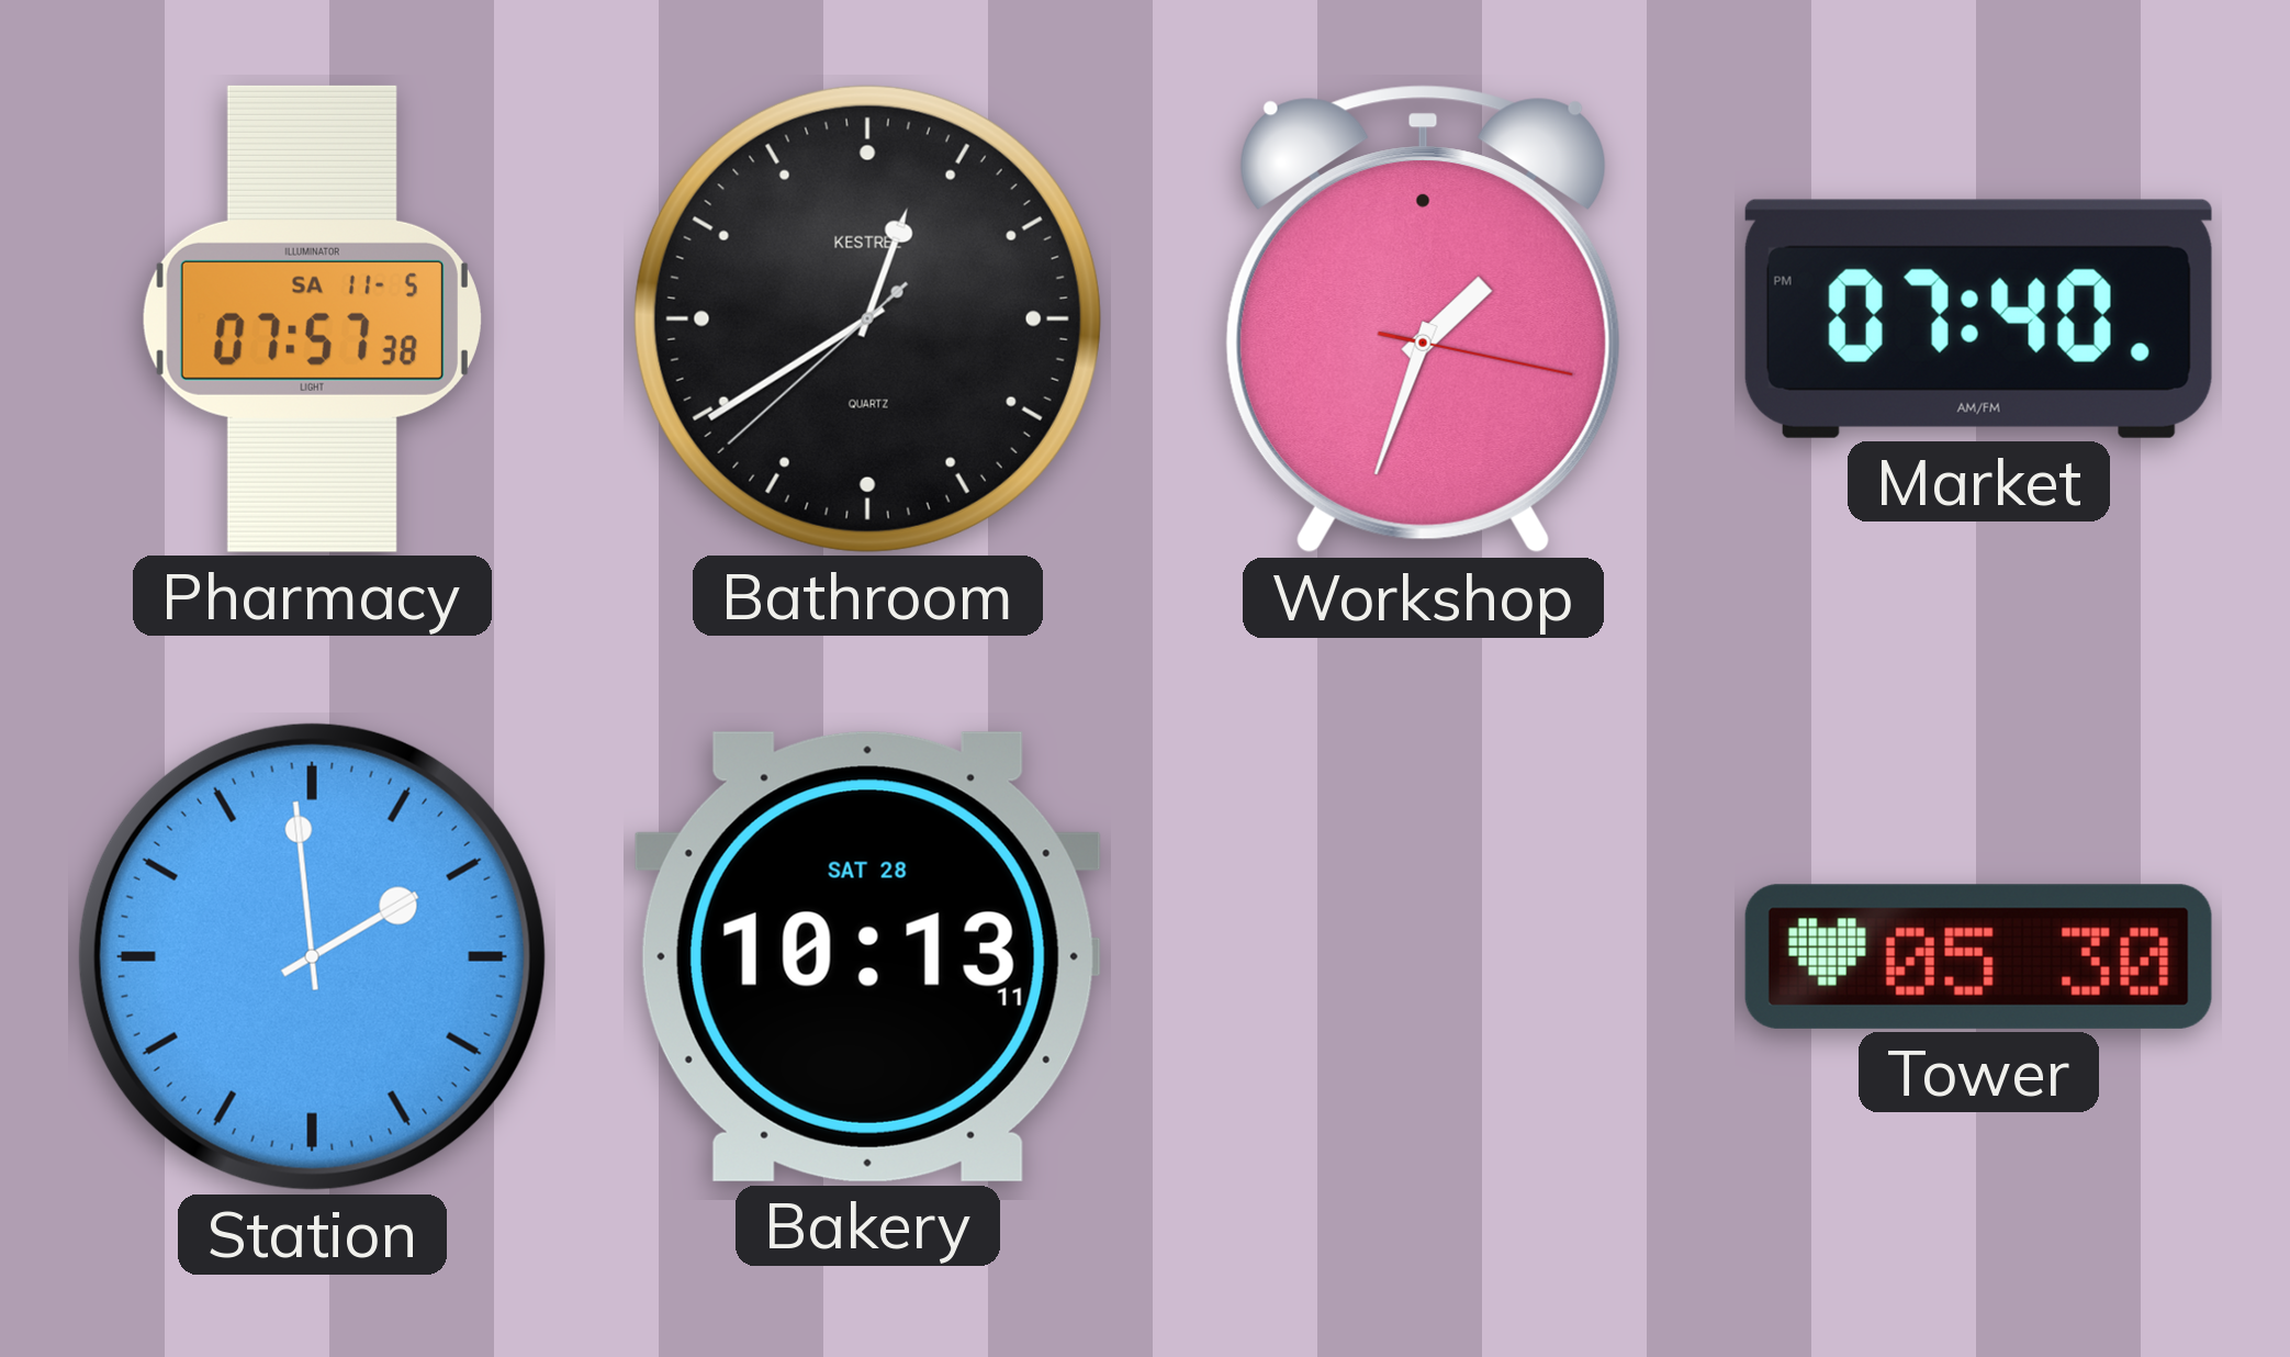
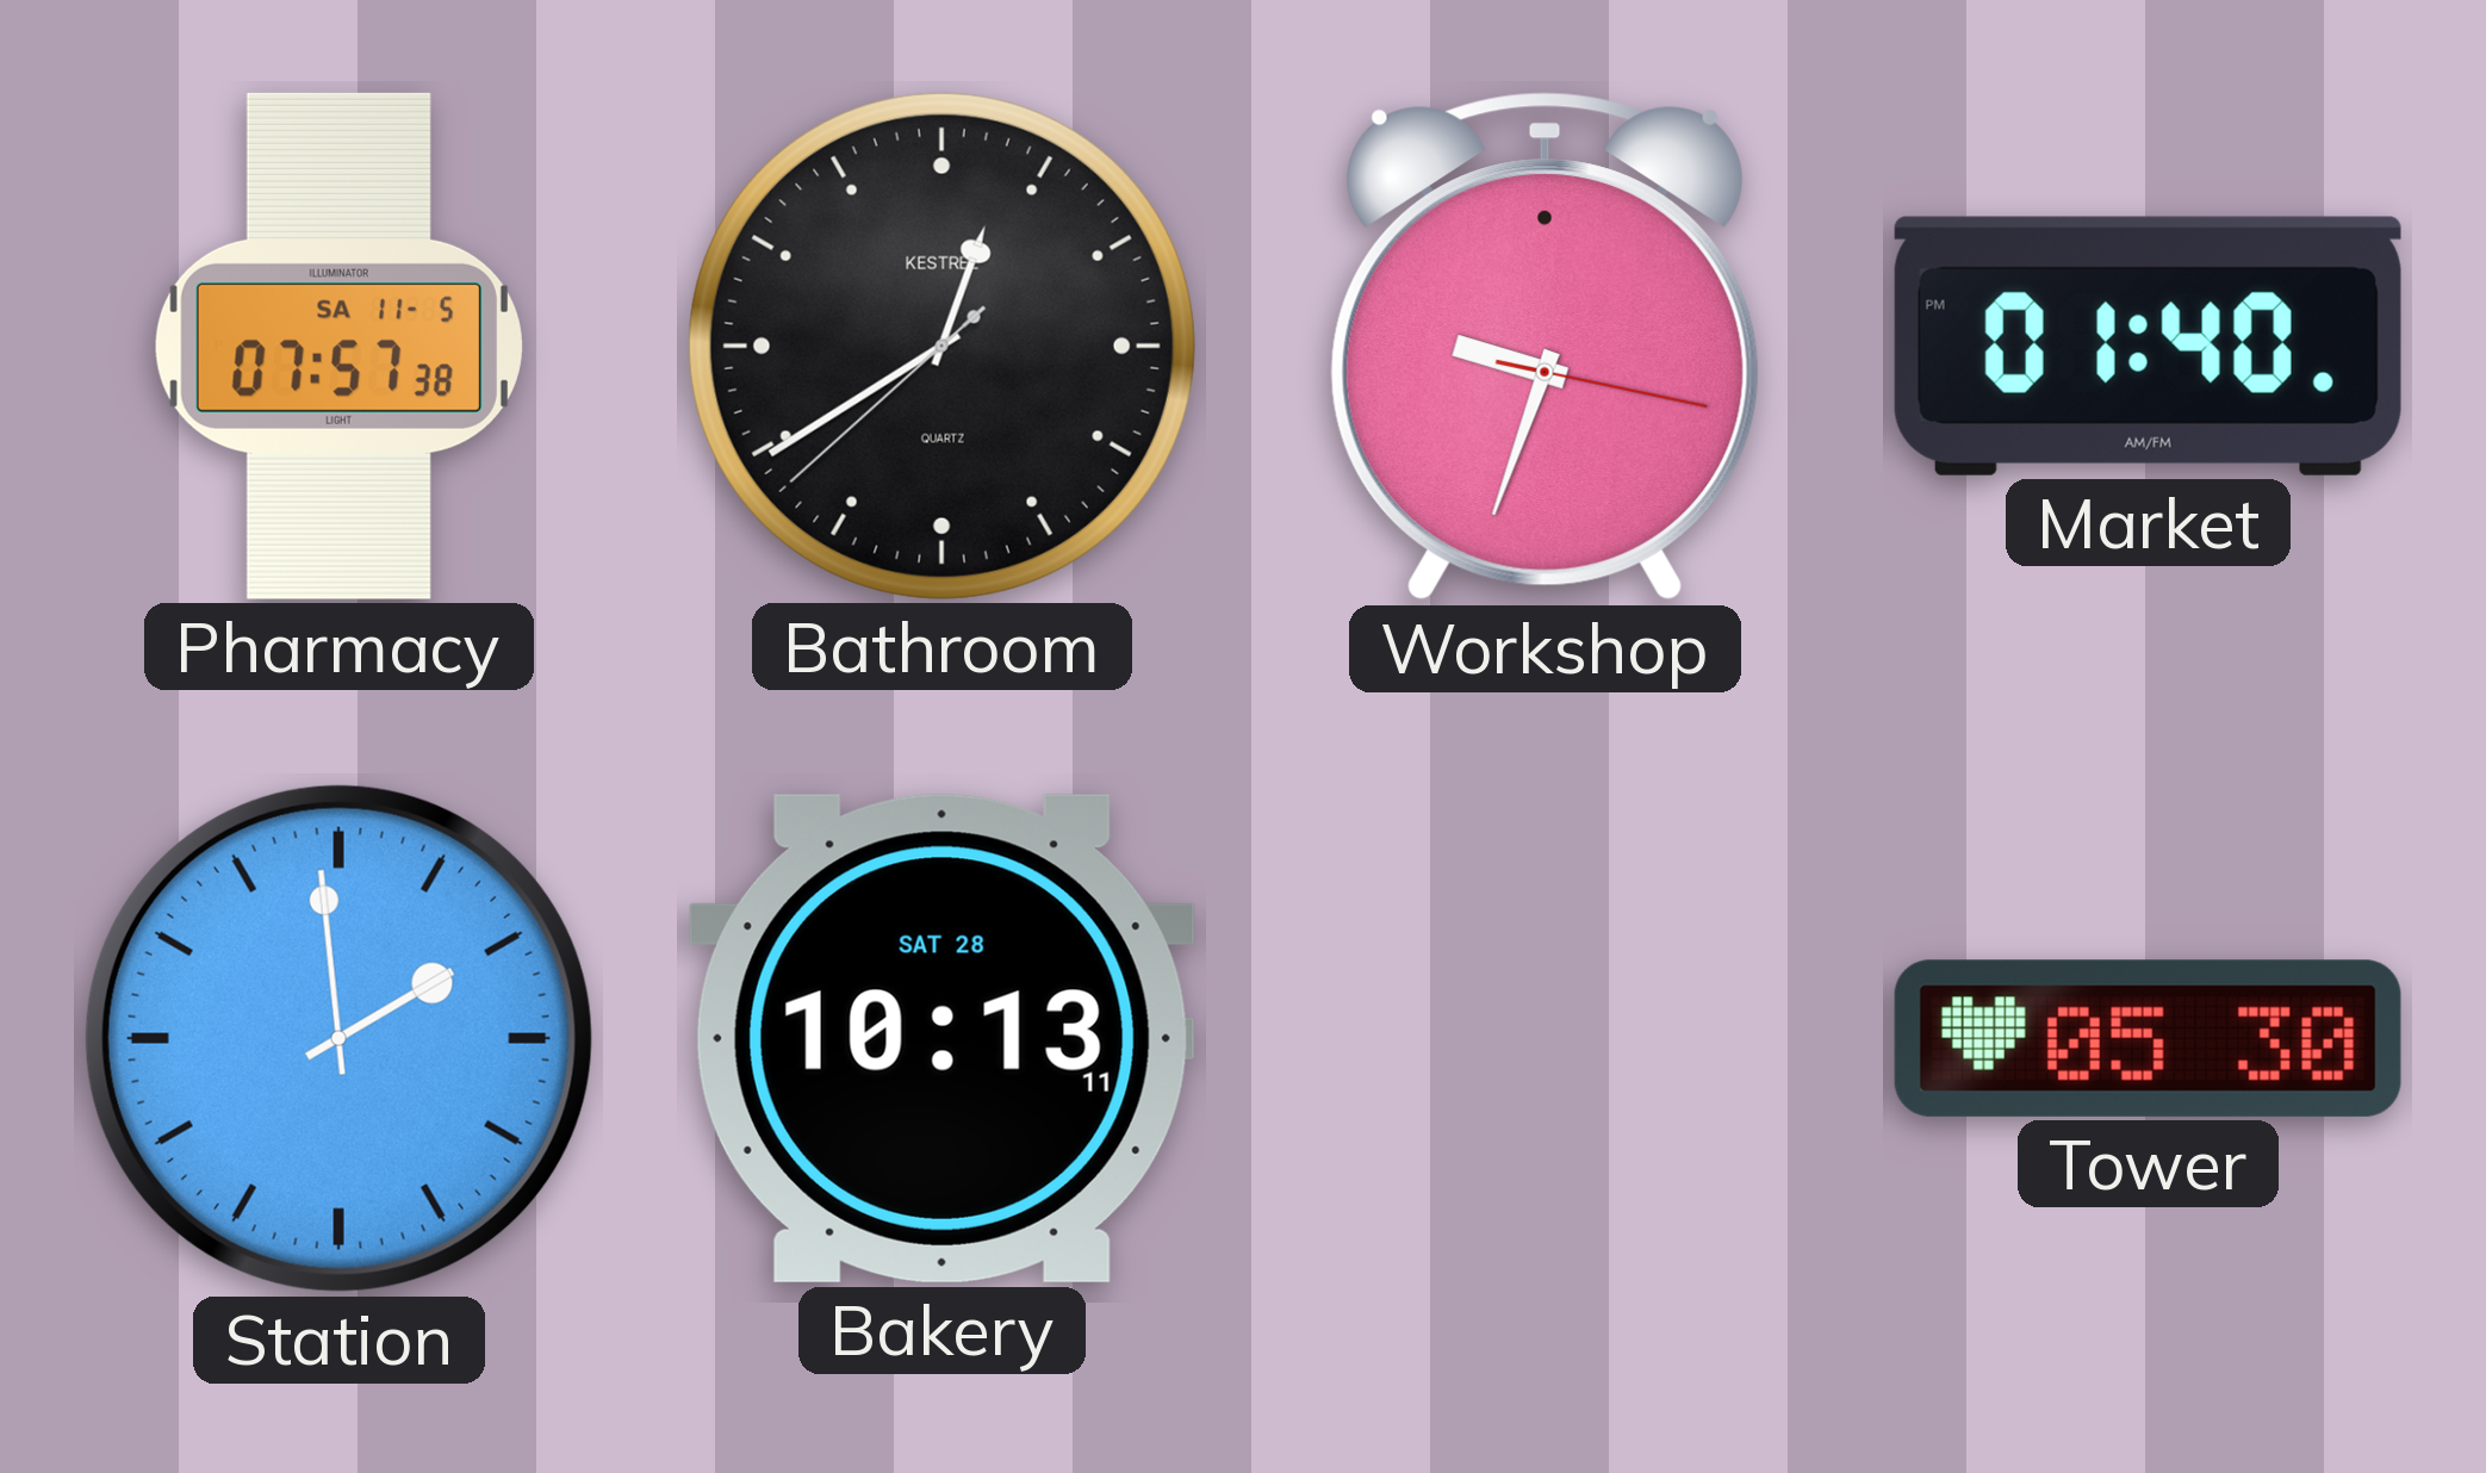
Workshop: 1:33 -> 9:33 (1545, 347)
Market: 07:40 -> 01:40 (2148, 346)
